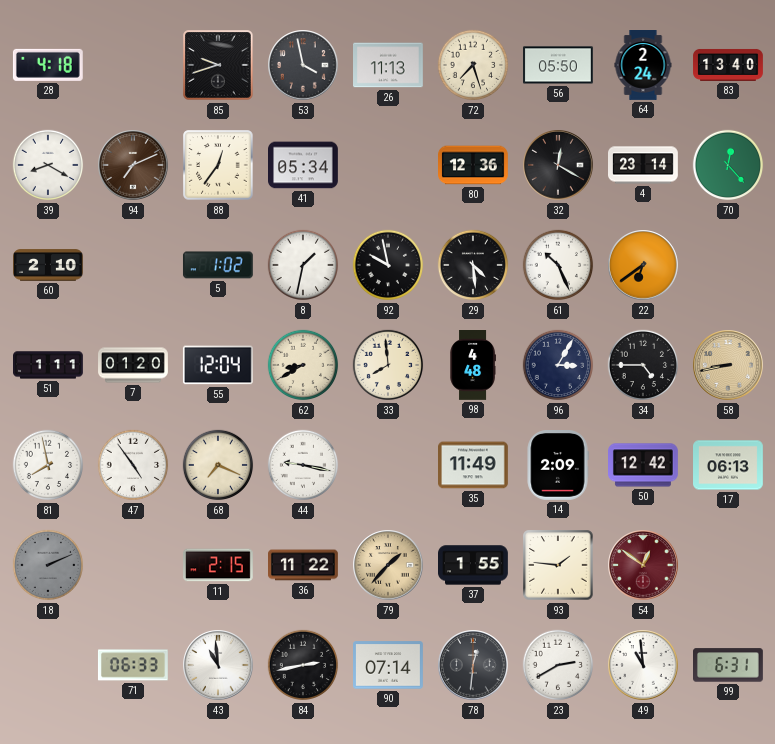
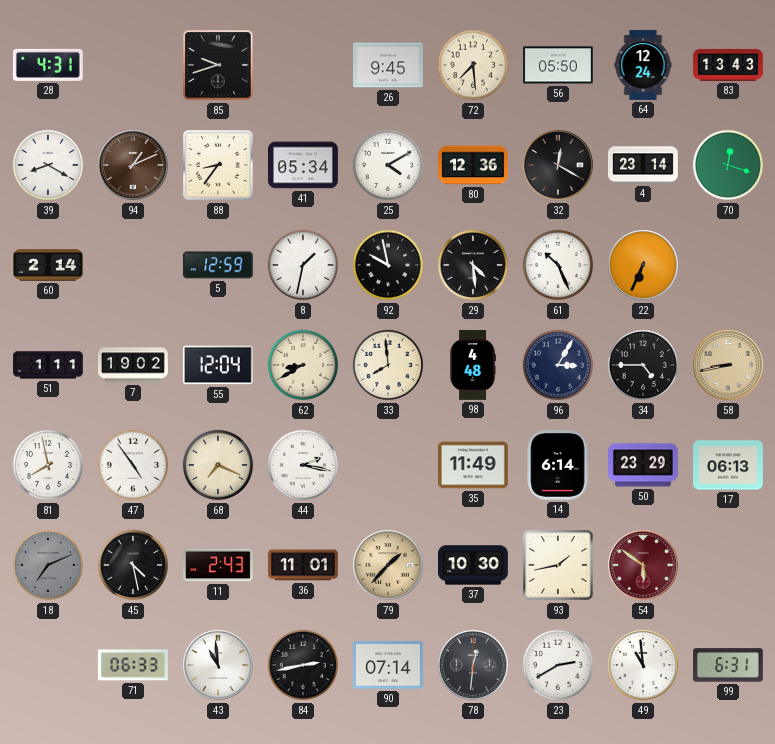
28: 4:18 -> 4:31 (48, 65)
53: 3:58 -> none (303, 65)
26: 11:13 -> 9:45 (389, 65)
72: 7:27 -> 7:29 (473, 65)
64: 2:24 -> 12:24 (643, 66)
83: 13:40 -> 13:43 (728, 65)
94: 7:11 -> 1:11 (133, 165)
88: 12:36 -> 8:36 (218, 165)
25: none -> 4:10 (388, 165)
70: 12:23 -> 12:18 (728, 165)
60: 2:10 -> 2:14 (49, 265)
5: 1:02 -> 12:59 (218, 265)
22: 6:39 -> 6:34 (643, 265)
7: 01:20 -> 19:02 (133, 365)
44: 9:17 -> 2:17 (303, 465)
14: 2:09 -> 6:14 (558, 466)
50: 12:42 -> 23:29 (644, 465)
18: 2:11 -> 7:11 (48, 565)
45: none -> 4:28 (133, 565)
11: 2:15 -> 2:43 (219, 565)
36: 11:22 -> 11:01 (304, 565)
37: 1:55 -> 10:30 (474, 565)
93: 1:46 -> 1:43 (558, 565)
54: 12:51 -> 5:51 (643, 565)
